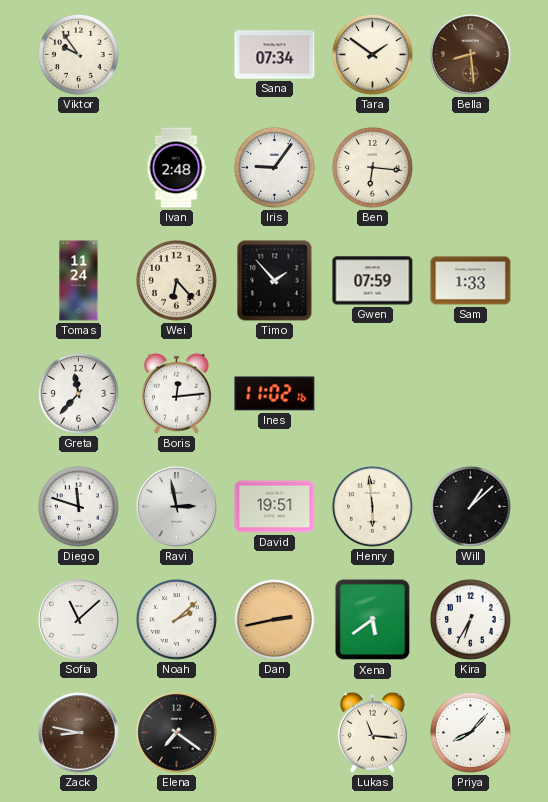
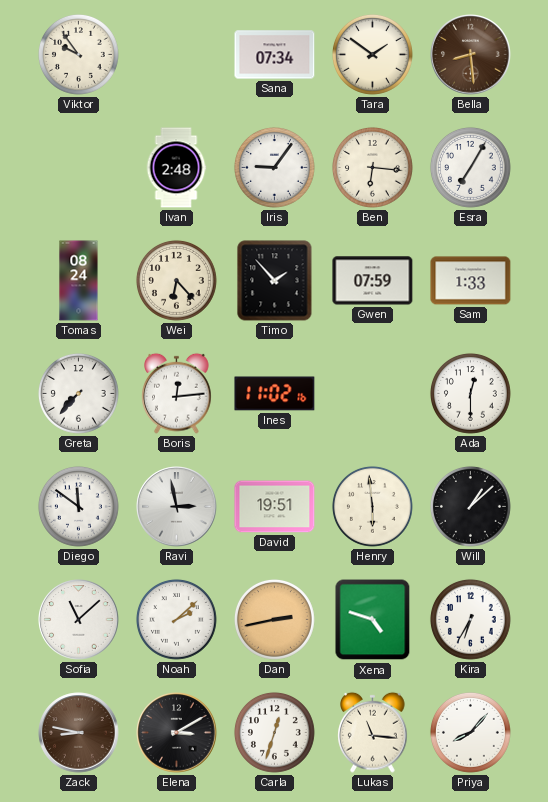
Esra: none -> 7:05 (470, 167)
Tomas: 11:24 -> 08:24 (79, 281)
Greta: 11:37 -> 7:37 (78, 393)
Ada: none -> 12:30 (470, 393)
Diego: 11:48 -> 11:51 (78, 506)
Xena: 5:39 -> 4:48 (373, 620)
Elena: 7:21 -> 3:10 (177, 733)
Carla: none -> 12:33 (274, 732)
